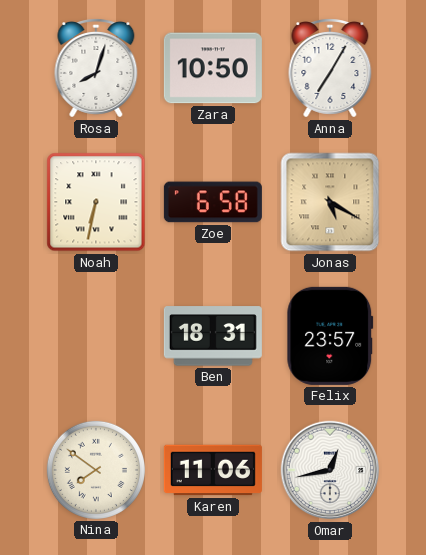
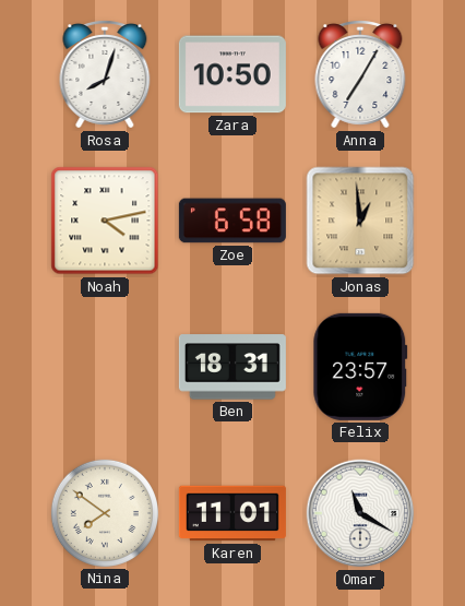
Noah: 6:32 -> 4:13 (105, 221)
Jonas: 5:20 -> 12:59 (360, 221)
Karen: 11:06 -> 11:01 (233, 513)
Omar: 12:43 -> 11:20 (360, 513)
